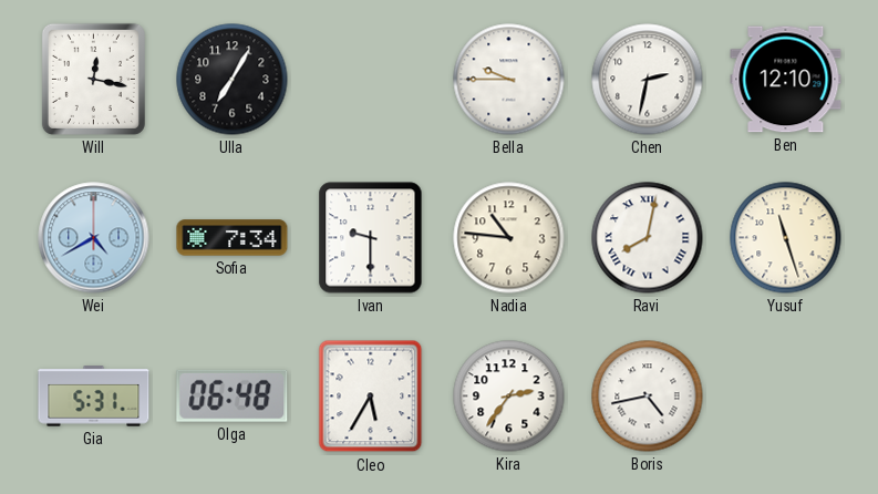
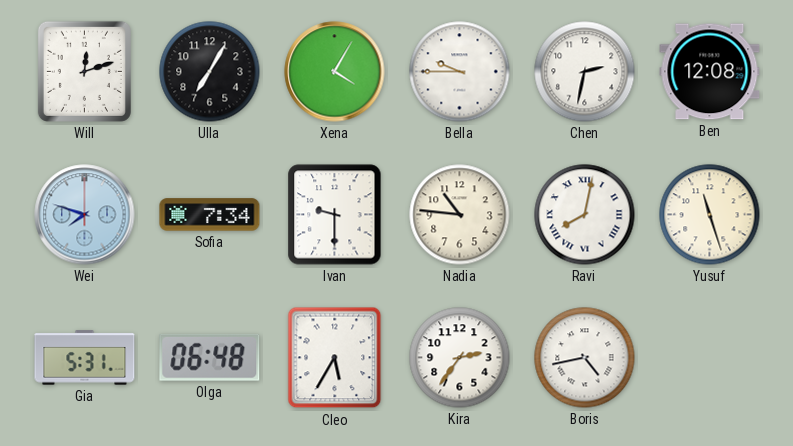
Will: 12:17 -> 12:12 (84, 71)
Xena: none -> 4:05 (335, 72)
Ben: 12:10 -> 12:08 (710, 72)
Wei: 4:40 -> 7:48 (85, 215)
